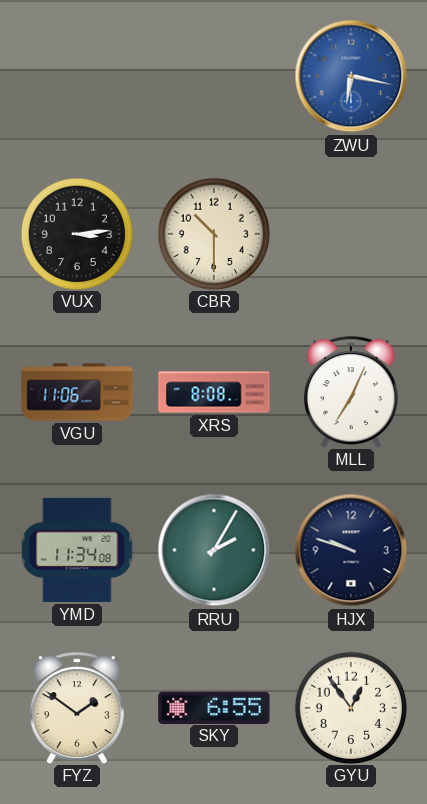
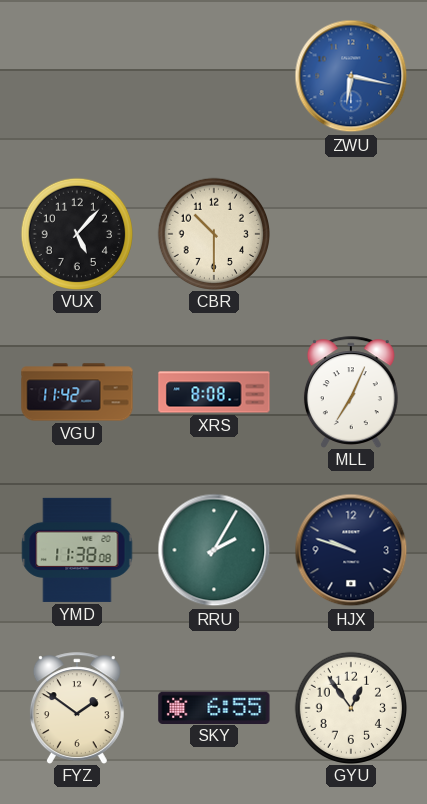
VUX: 3:14 -> 5:07 (76, 233)
VGU: 11:06 -> 11:42 (77, 392)
YMD: 11:34 -> 11:38 (77, 550)
